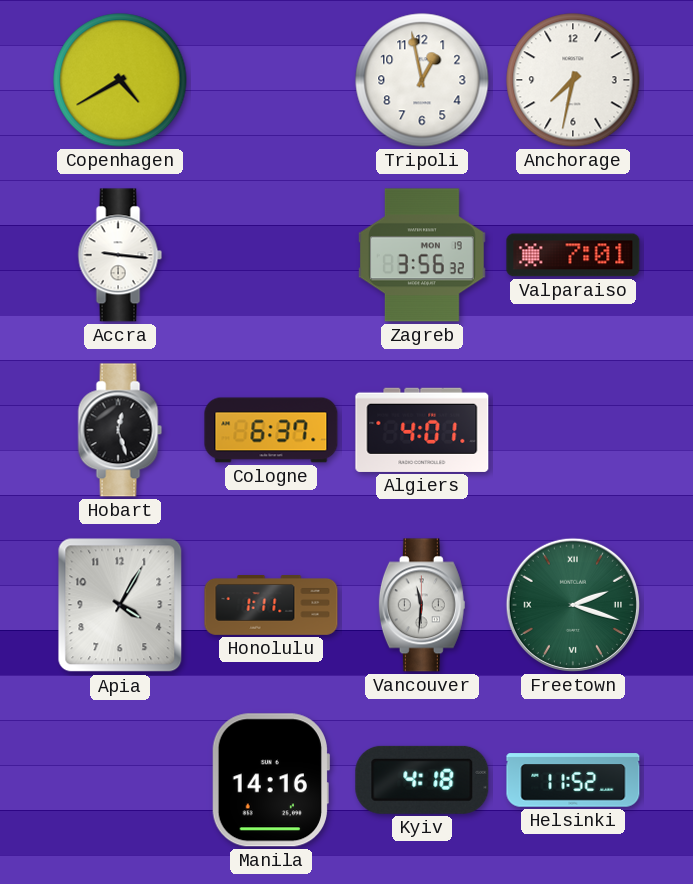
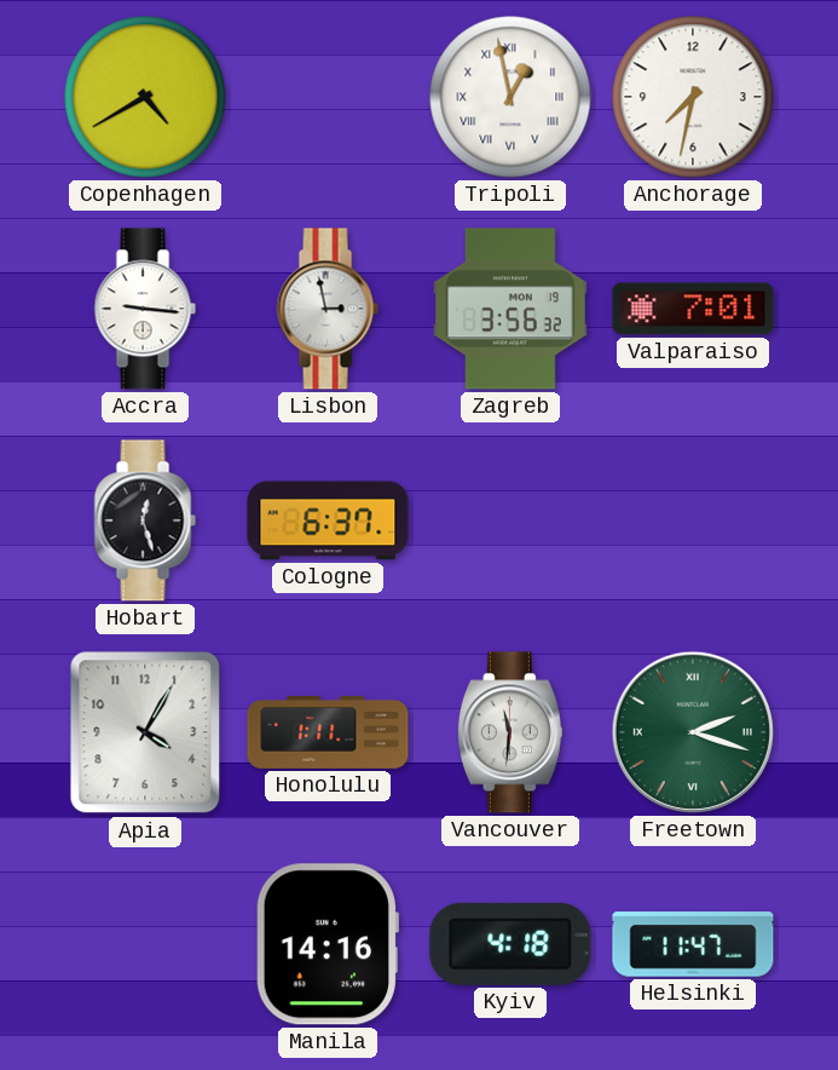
Tripoli numerals: Arabic -> Roman (510, 97)
Lisbon: none -> 2:58 (328, 309)
Algiers: 4:01 -> none (422, 430)
Helsinki: 11:52 -> 11:47 (693, 944)
